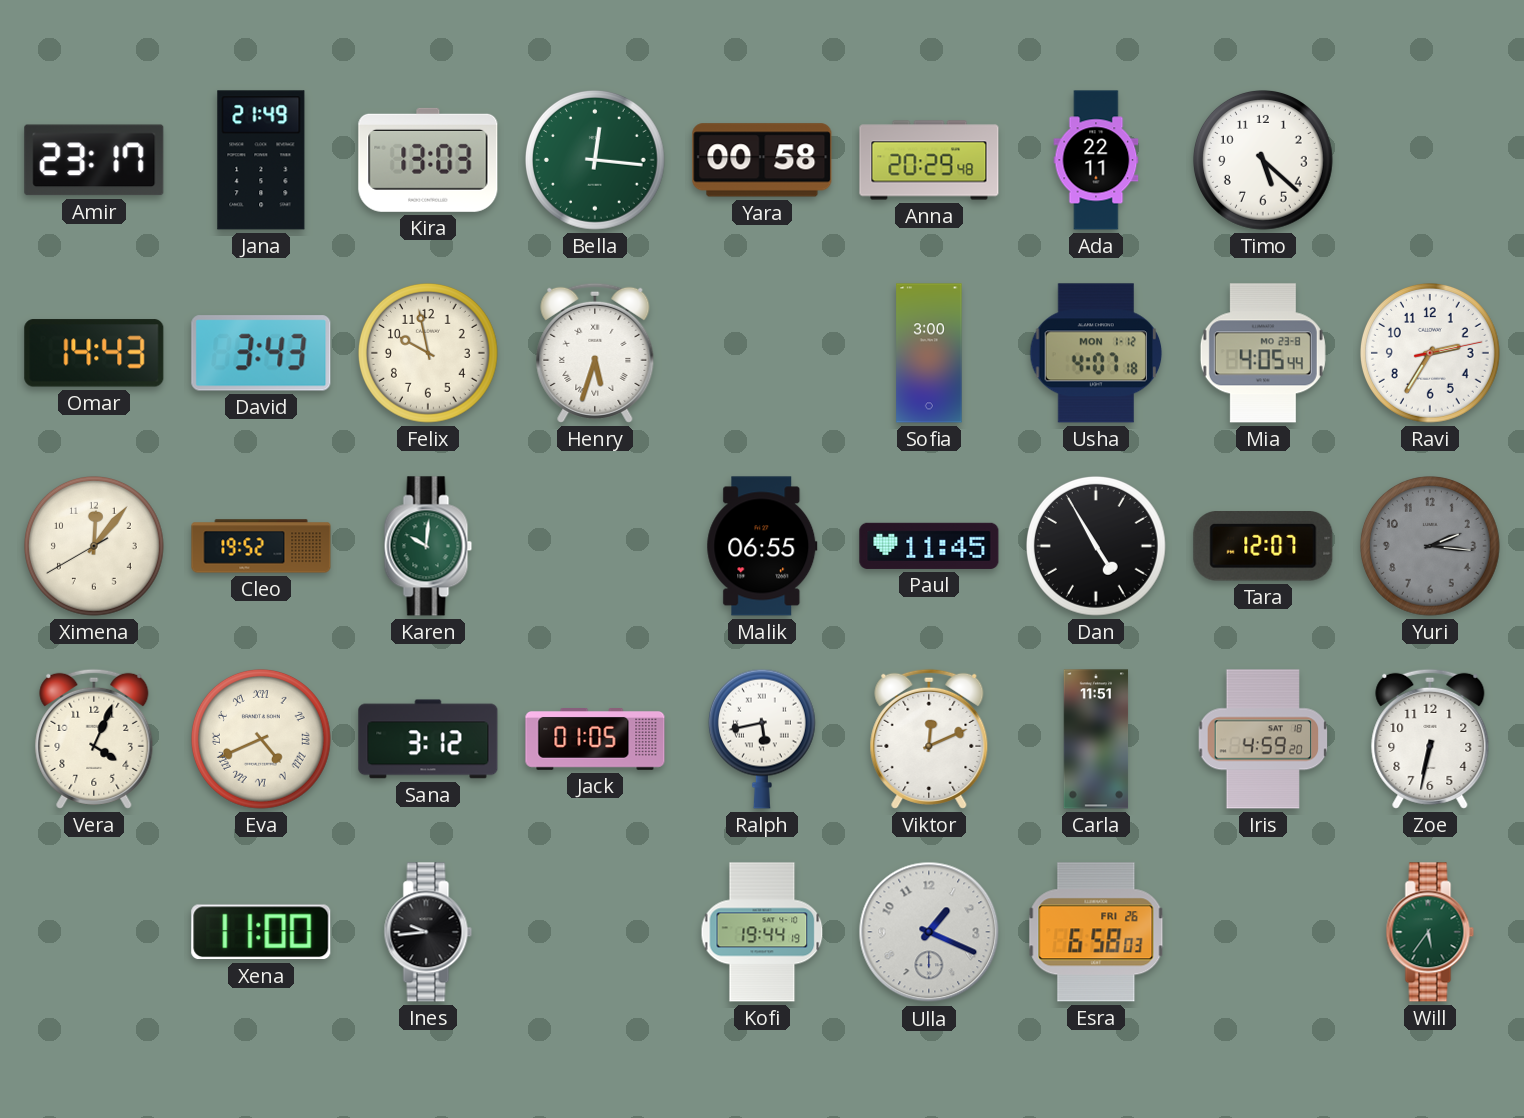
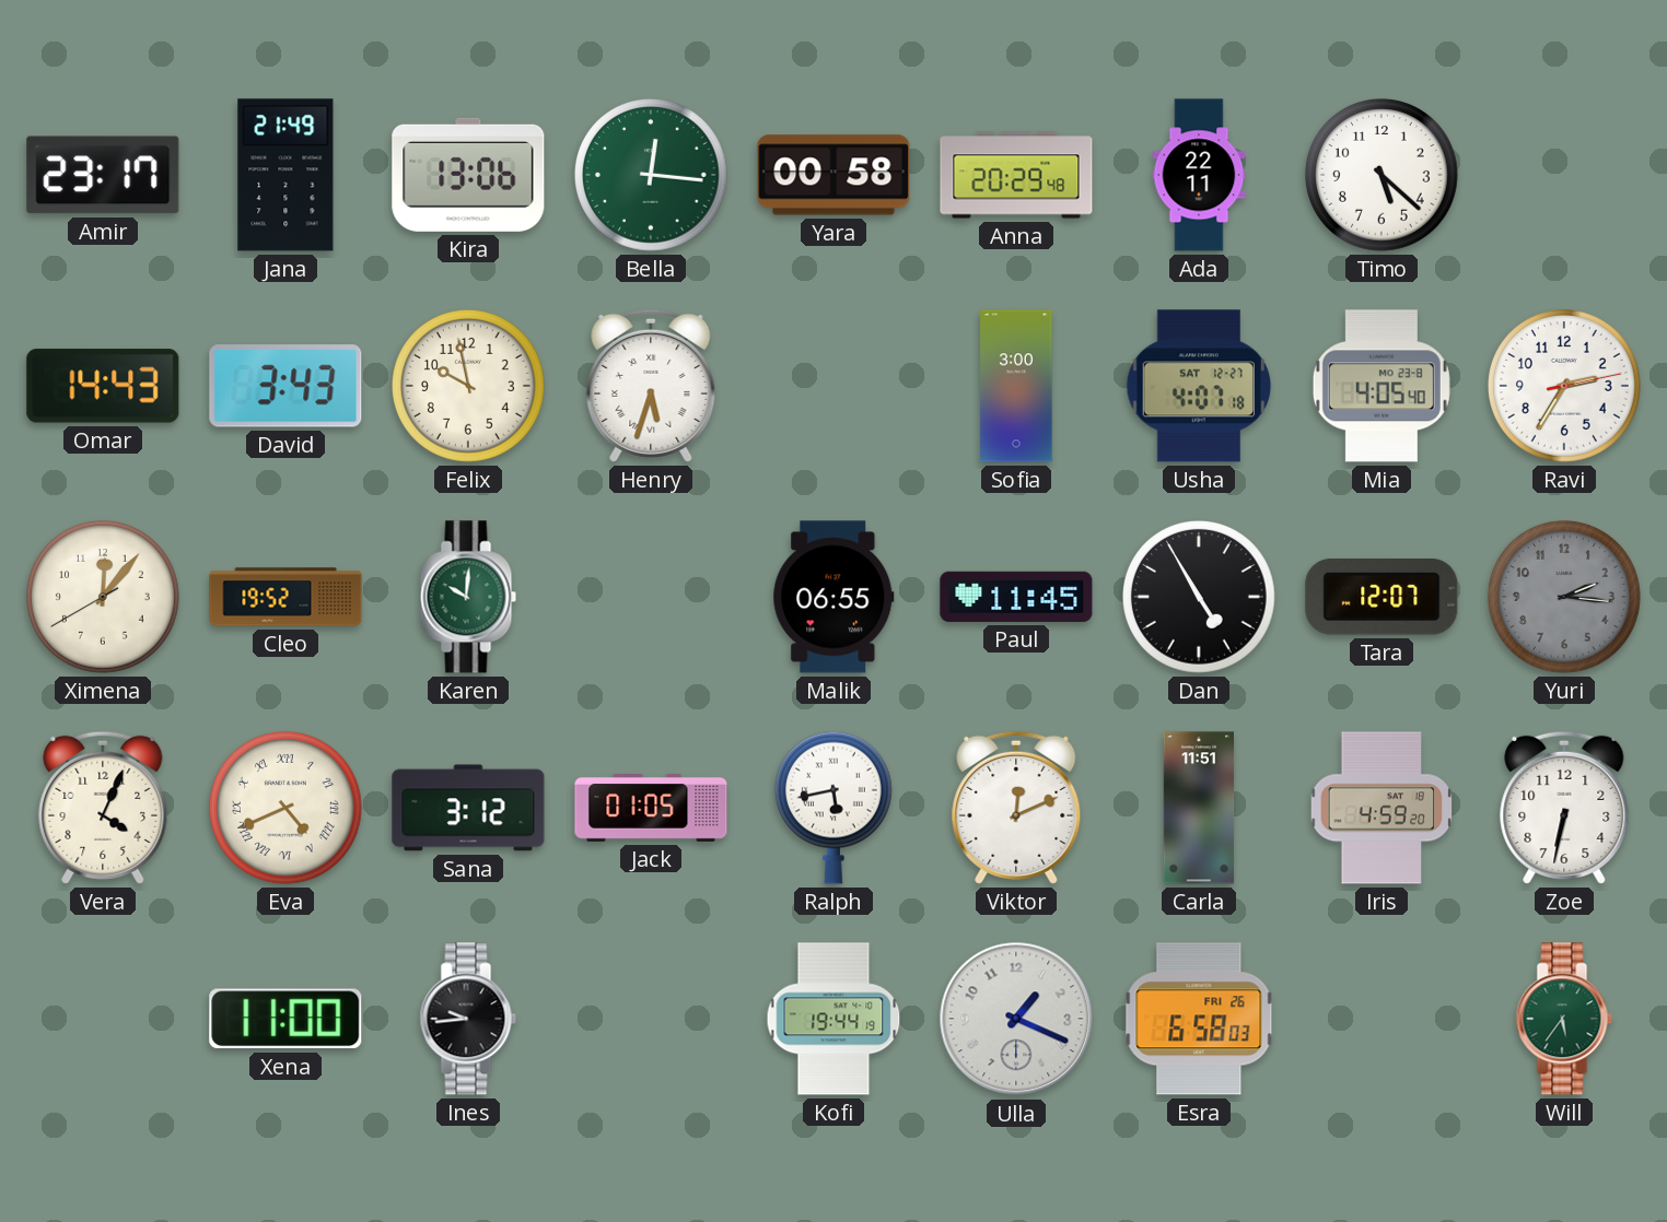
Kira: 13:03 -> 13:06 (468, 175)
Usha date: MON 1-12 -> SAT 12-27 (1199, 386)
Mia: 4:05:44 -> 4:05:40 (1382, 386)
